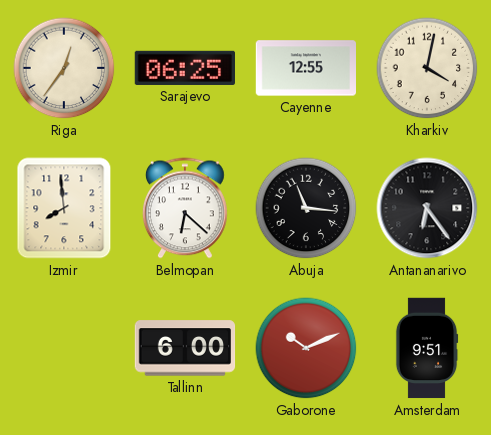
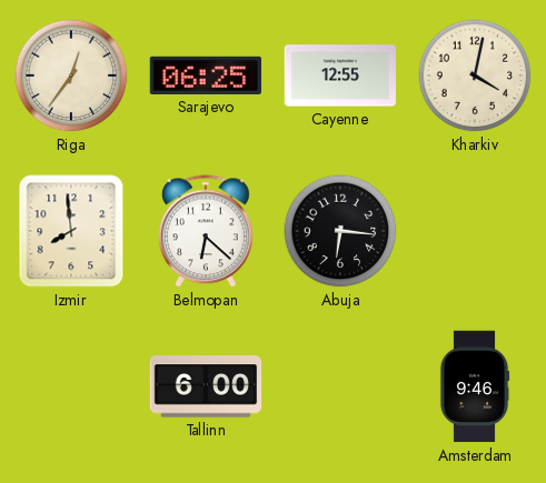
Abuja: 11:16 -> 6:16 (340, 231)
Antananarivo: 6:24 -> none (427, 208)
Gaborone: 10:11 -> none (306, 348)
Amsterdam: 9:51 -> 9:46 (475, 386)
